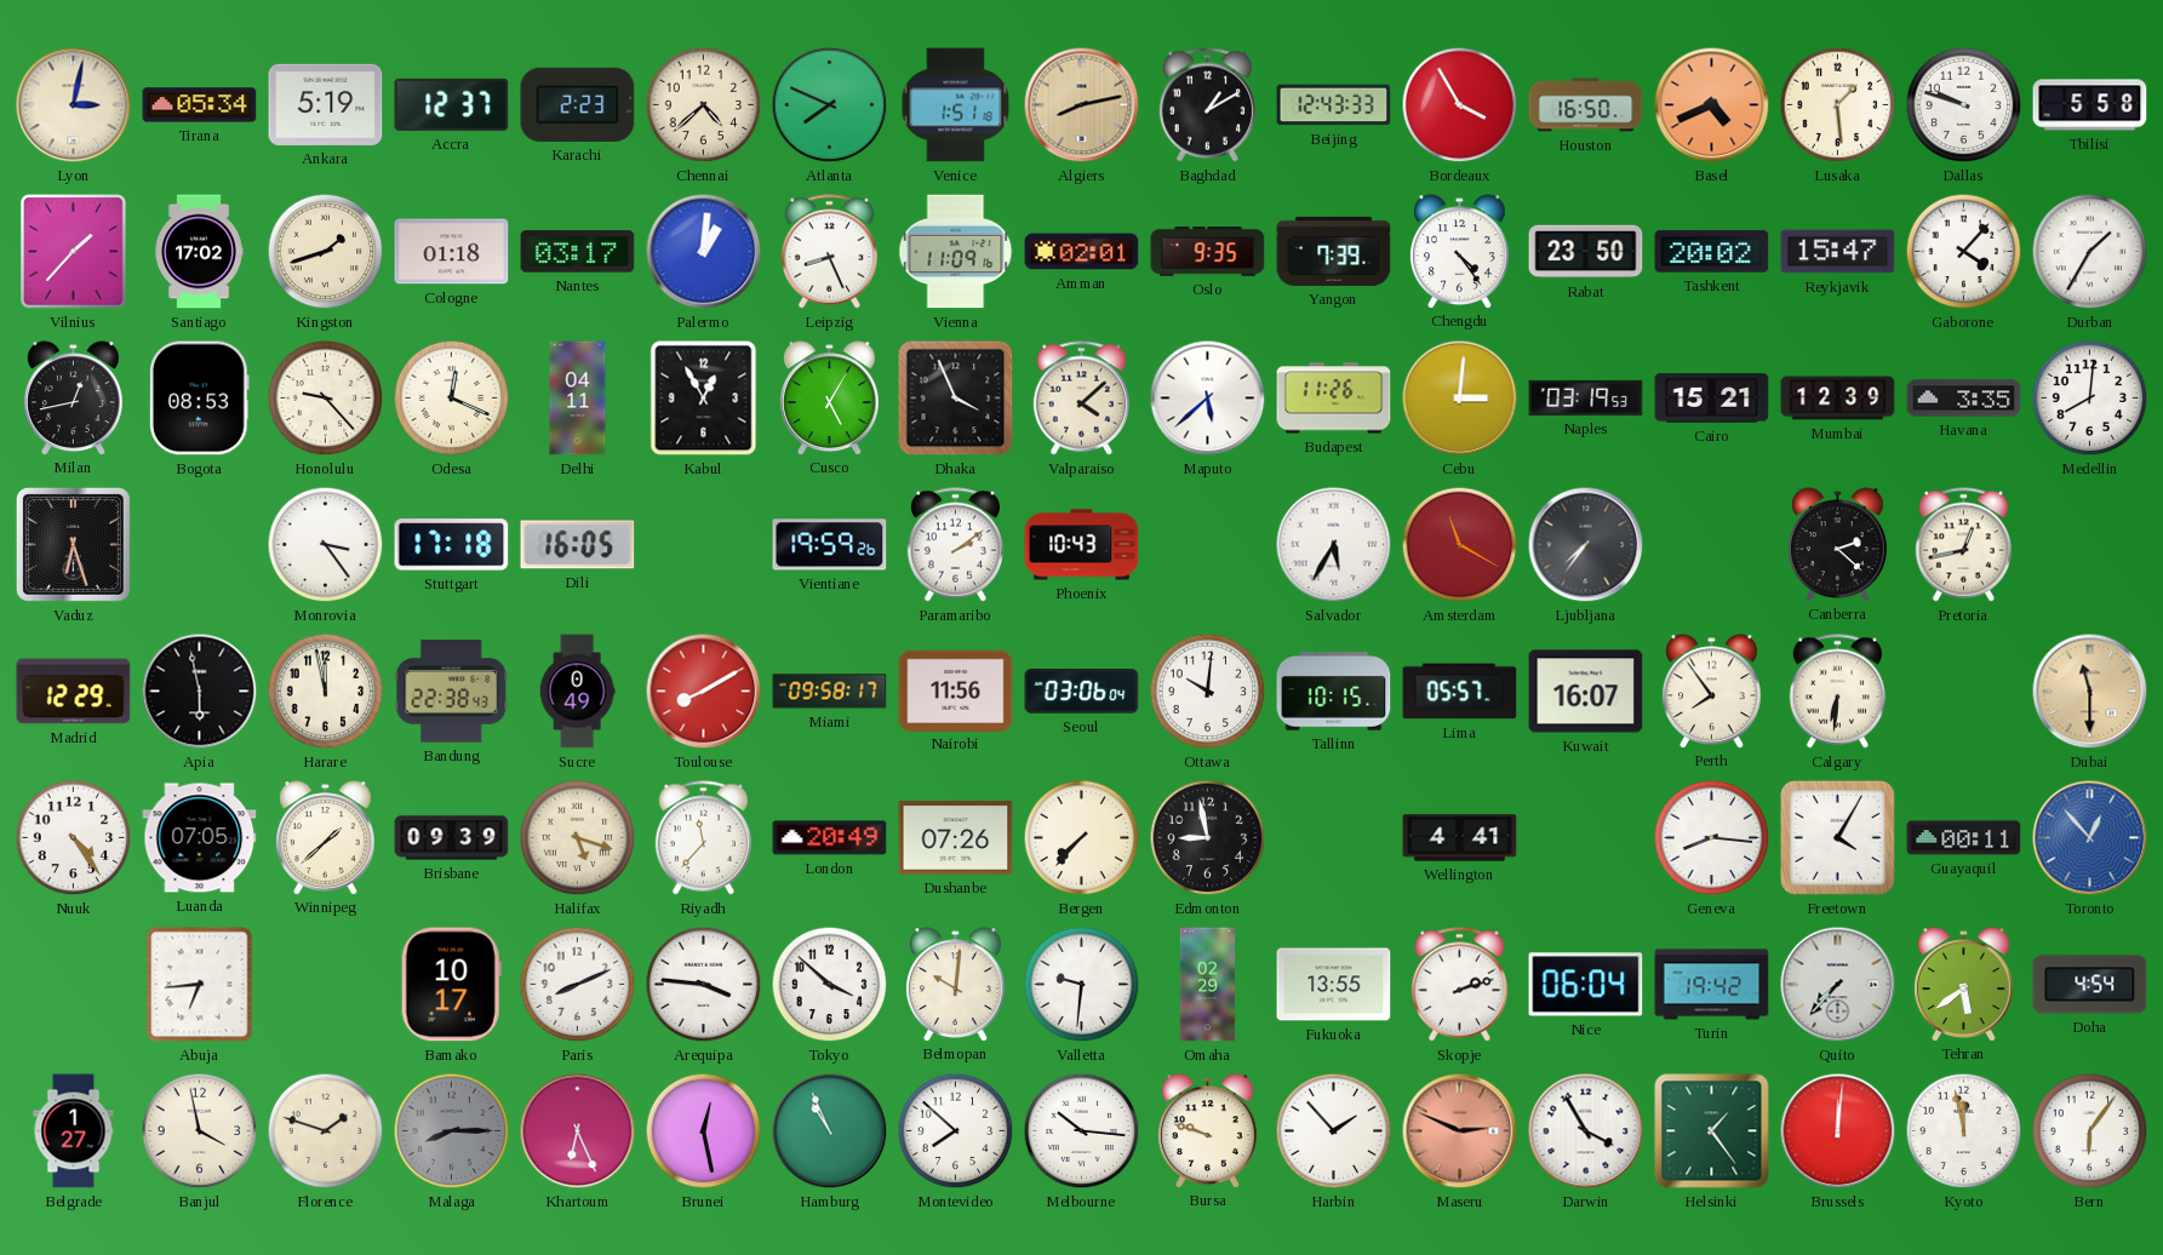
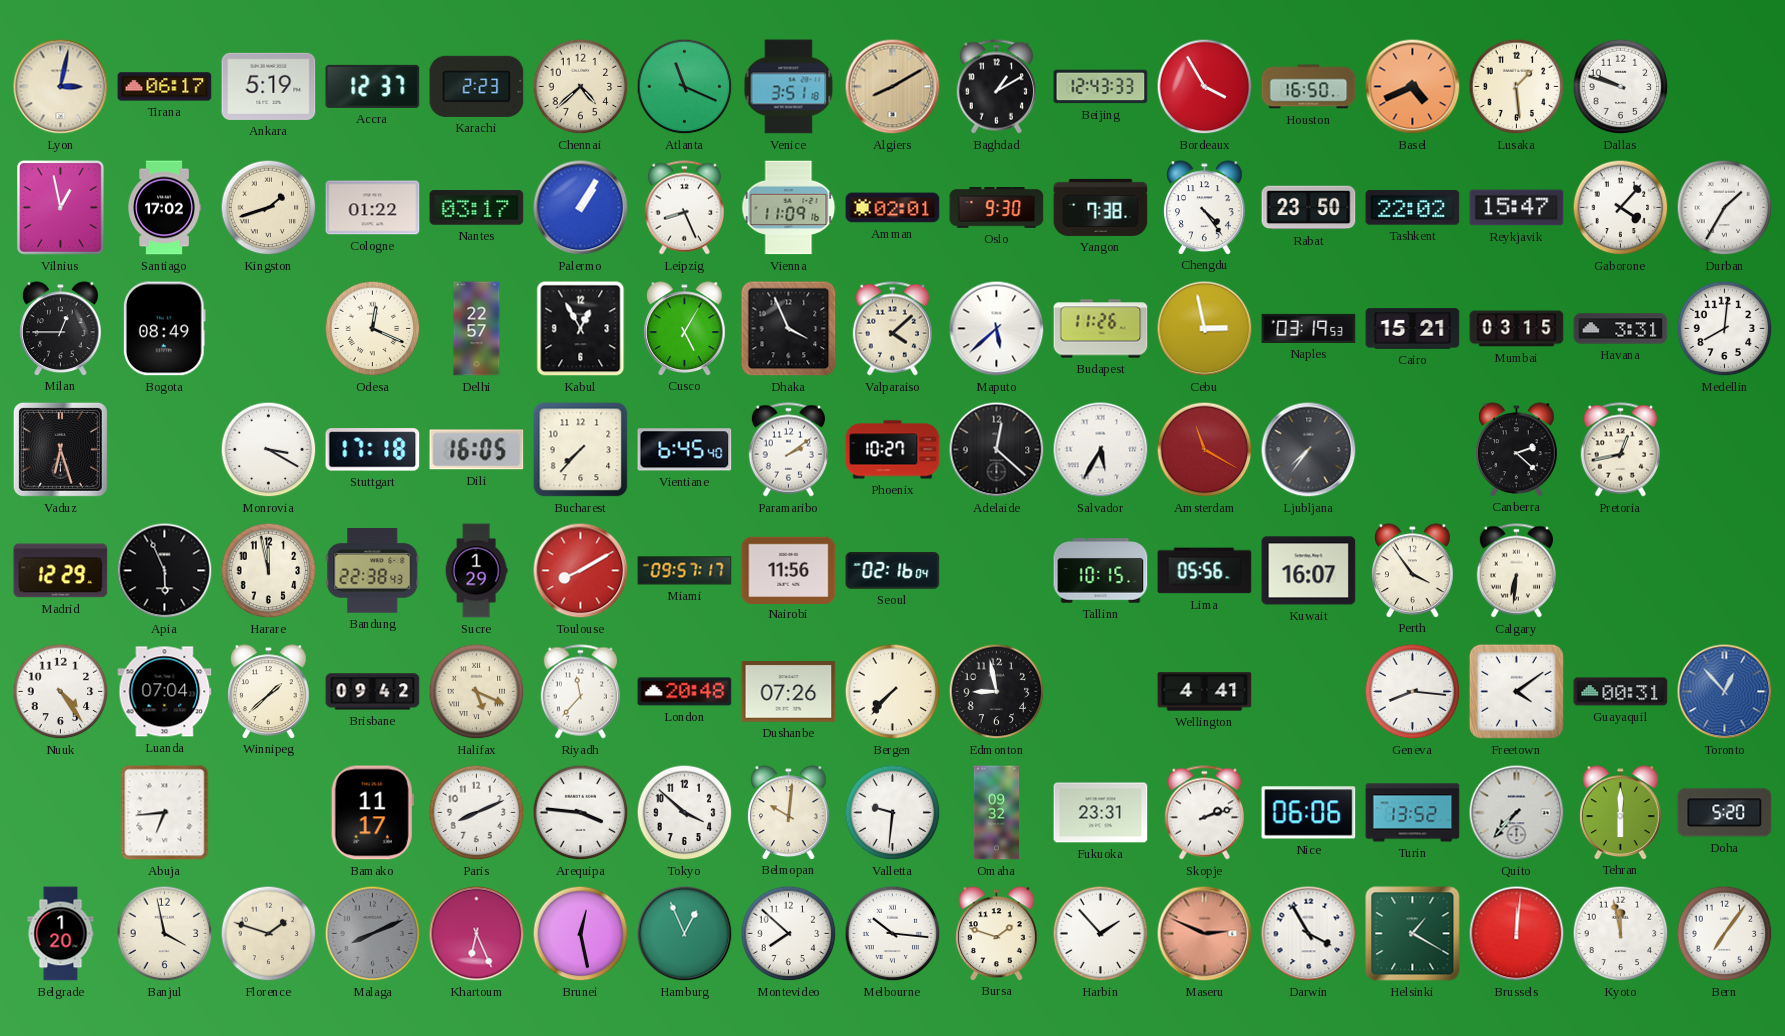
Tirana: 05:34 -> 06:17 (165, 87)
Atlanta: 7:49 -> 11:19 (685, 87)
Venice: 1:51 -> 3:51 (789, 87)
Algiers: 8:13 -> 8:10 (893, 87)
Tbilisi: 5:58 -> none (2090, 105)
Vilnius: 1:37 -> 12:58 (61, 208)
Cologne: 01:18 -> 01:22 (373, 208)
Palermo: 1:01 -> 1:05 (581, 208)
Oslo: 9:35 -> 9:30 (997, 208)
Yangon: 7:39 -> 7:38 (1101, 207)
Tashkent: 20:02 -> 22:02 (1413, 208)
Milan: 12:43 -> 12:45 (61, 328)
Bogota: 08:53 -> 08:49 (164, 329)
Honolulu: 9:23 -> none (326, 399)
Delhi: 04:11 -> 22:57 (477, 329)
Cebu: 3:01 -> 2:58 (1205, 329)
Mumbai: 12:39 -> 03:15 (1517, 329)
Havana: 3:35 -> 3:31 (1621, 329)
Monrovia: 3:24 -> 3:20 (269, 450)
Bucharest: none -> 7:37 (581, 450)
Vientiane: 19:59 -> 6:45 (685, 450)
Phoenix: 10:43 -> 10:27 (893, 450)
Adelaide: none -> 12:22 (997, 450)
Apia: 5:58 -> 5:56 (165, 571)
Sucre: 0:49 -> 1:29 (476, 571)
Miami: 09:58 -> 09:57 (685, 571)
Seoul: 03:06 -> 02:16 (893, 571)
Ottawa: 10:01 -> none (1208, 692)
Lima: 05:57 -> 05:56 (1205, 571)
Perth: 7:54 -> 3:54 (1413, 570)
Dubai: 11:30 -> none (2090, 692)
Luanda: 07:05 -> 07:04 (165, 692)
Brisbane: 09:39 -> 09:42 (373, 692)
Halifax: 5:18 -> 5:19 (477, 692)
London: 20:49 -> 20:48 (685, 692)
Freetown: 4:05 -> 4:09 (1516, 691)
Guayaquil: 00:11 -> 00:31 (1621, 692)
Bamako: 10:17 -> 11:17 (372, 813)
Omaha: 02:29 -> 09:32 (997, 813)
Fukuoka: 13:55 -> 23:31 (1101, 813)
Nice: 06:04 -> 06:06 (1309, 813)
Turin: 19:42 -> 13:52 (1413, 813)
Tehran: 5:39 -> 6:00 (1621, 812)
Doha: 4:54 -> 5:20 (1725, 813)
Belgrade: 1:27 -> 1:20 (61, 934)
Malaga: 8:15 -> 8:11 (373, 934)
Hamburg: 10:56 -> 12:56 (685, 934)
Bursa: 9:48 -> 1:48 (997, 933)
Helsinki: 1:24 -> 1:20 (1413, 934)
Bern: 6:06 -> 7:06 (1725, 934)
